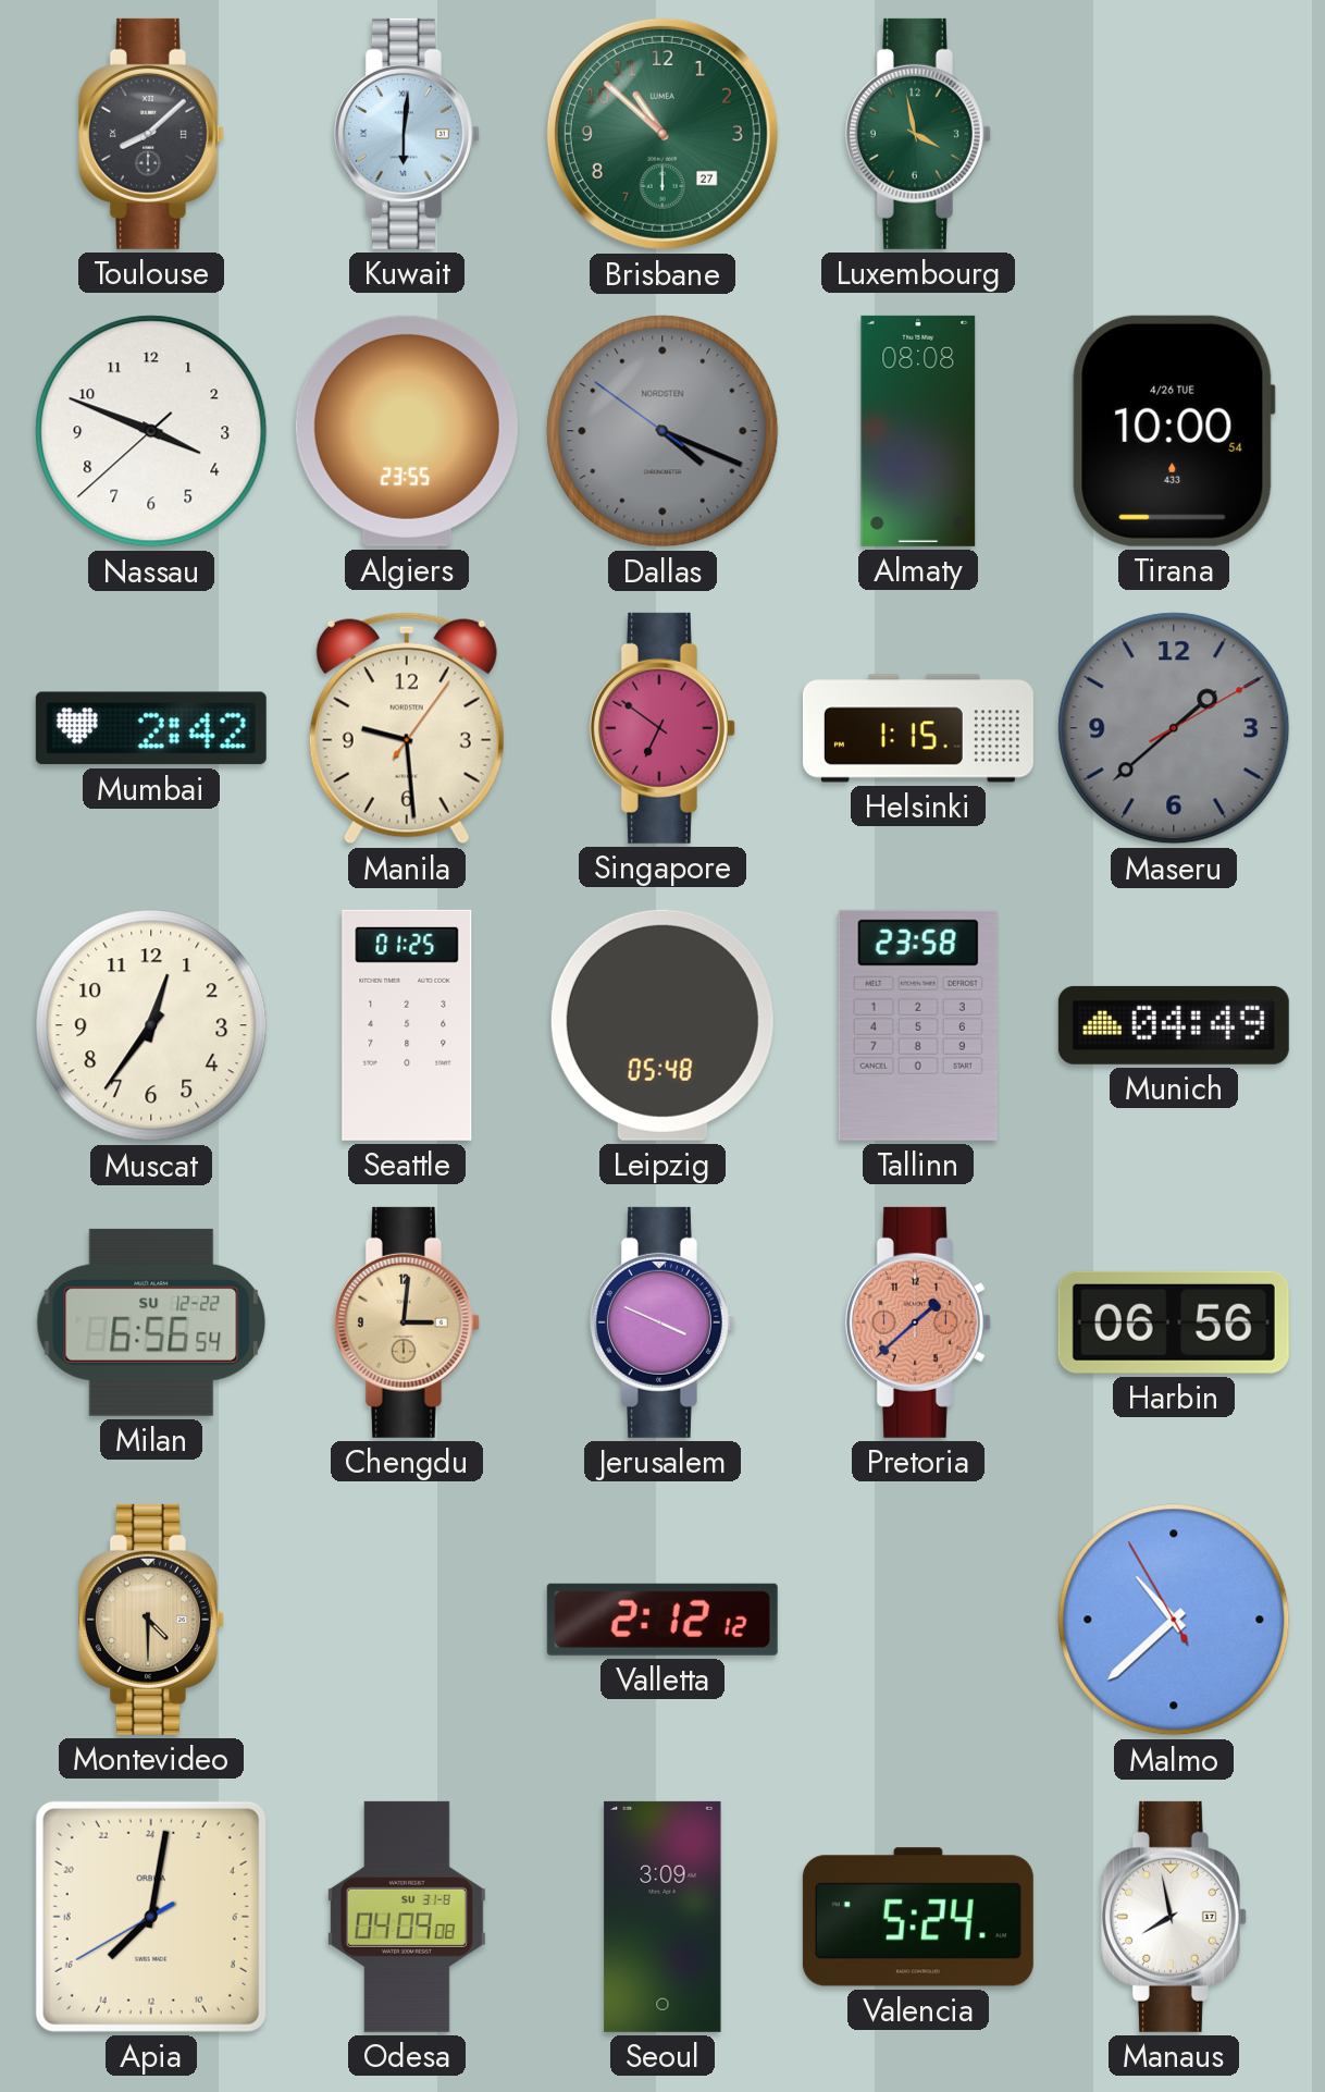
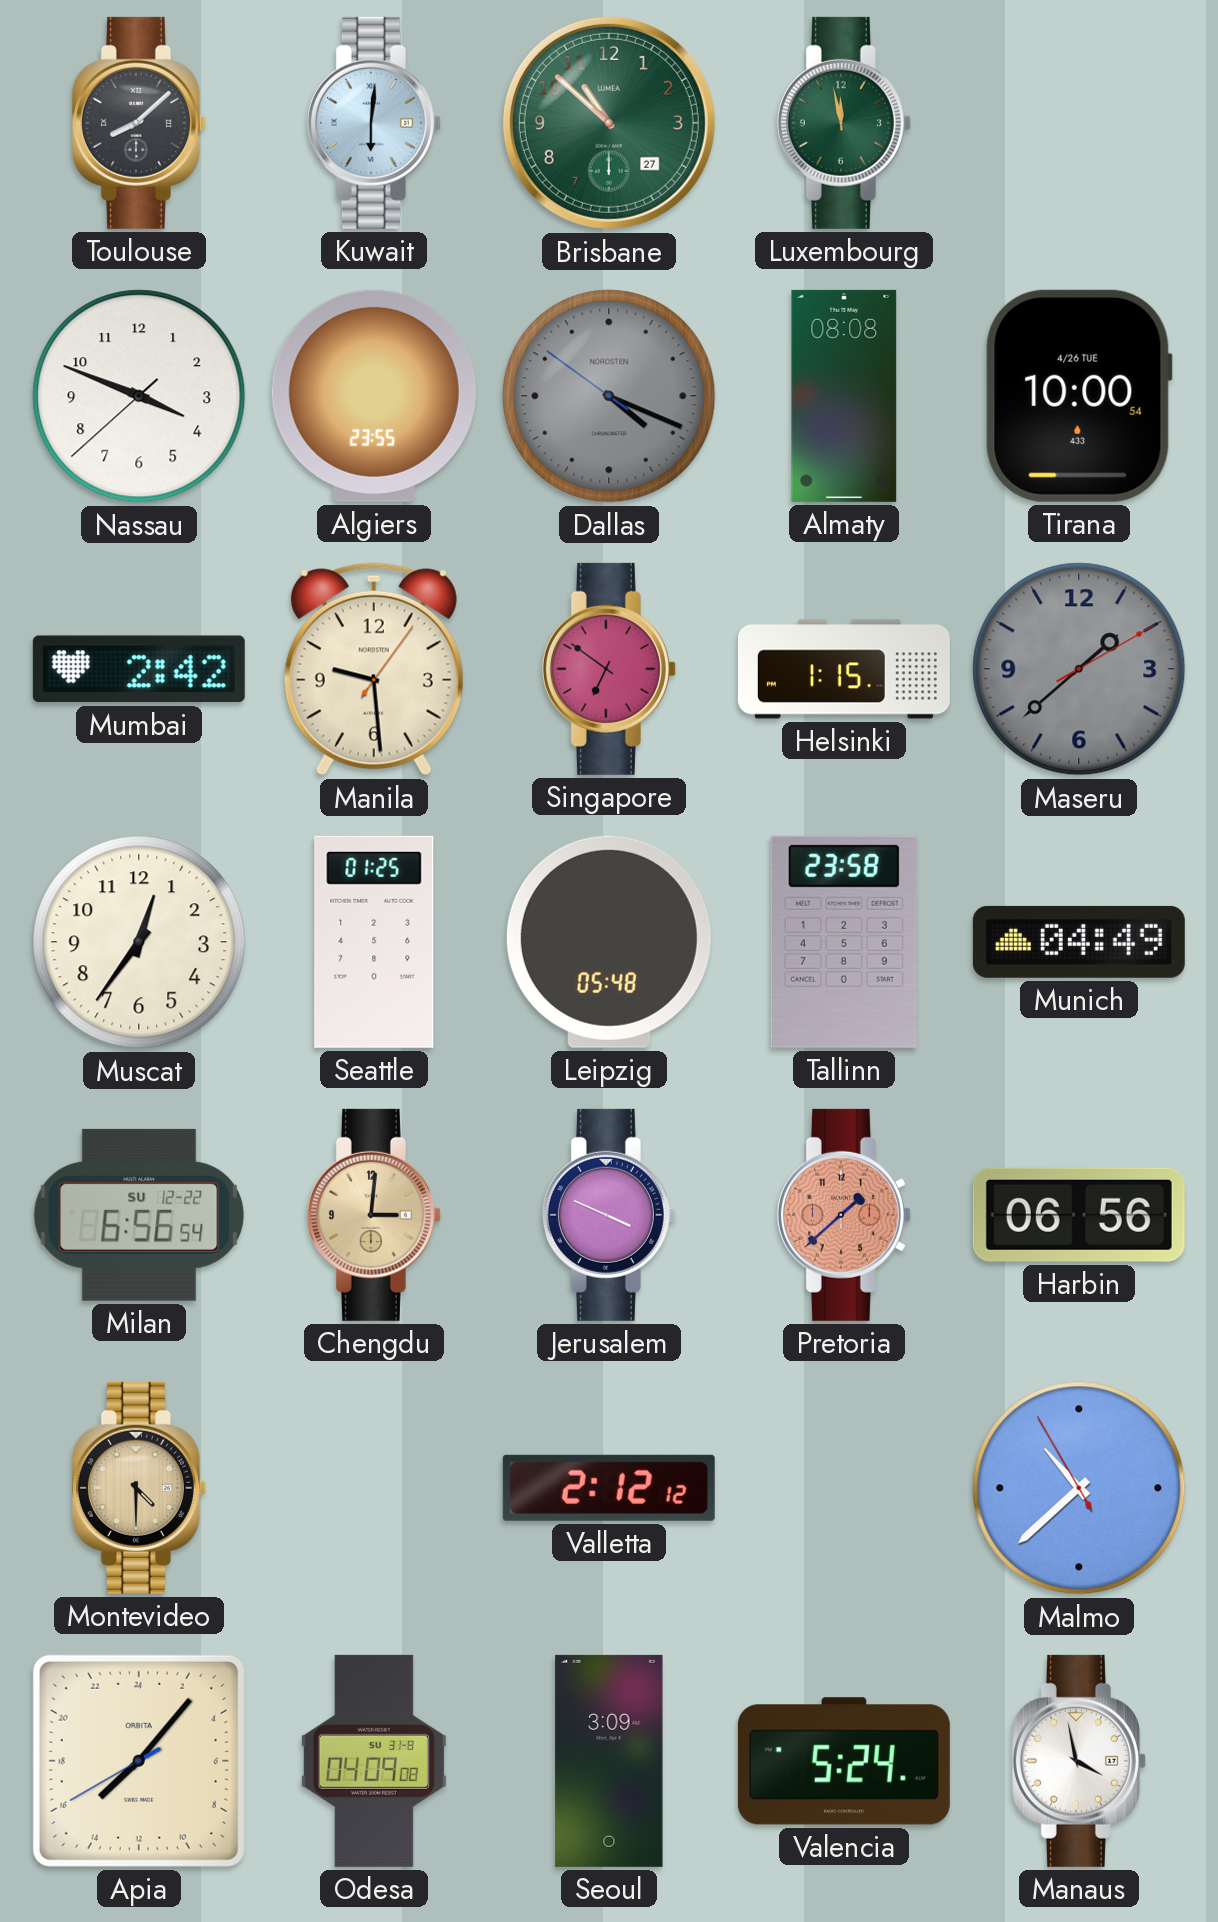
Luxembourg: 3:58 -> 11:58 (844, 123)
Apia: 15:01 -> 15:06 (139, 1761)
Manaus: 7:58 -> 3:58 (1079, 1761)
